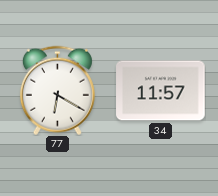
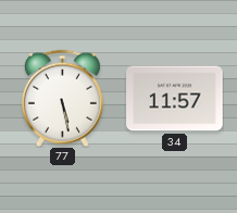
77: 6:20 -> 5:28 (62, 98)
